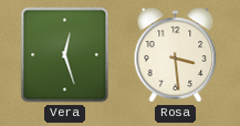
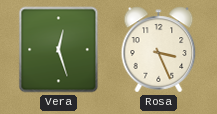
Rosa: 3:29 -> 3:26 (159, 50)
